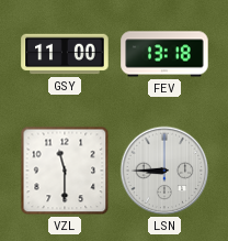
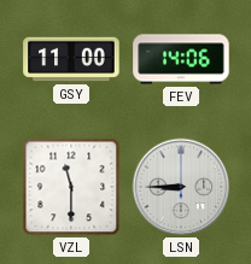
FEV: 13:18 -> 14:06 (181, 59)
